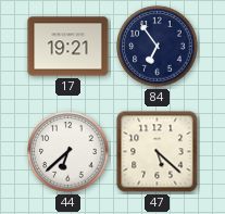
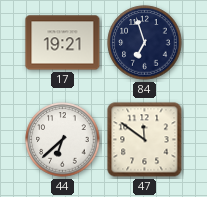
84: 6:54 -> 6:57 (145, 43)
47: 5:22 -> 11:51 (145, 140)
